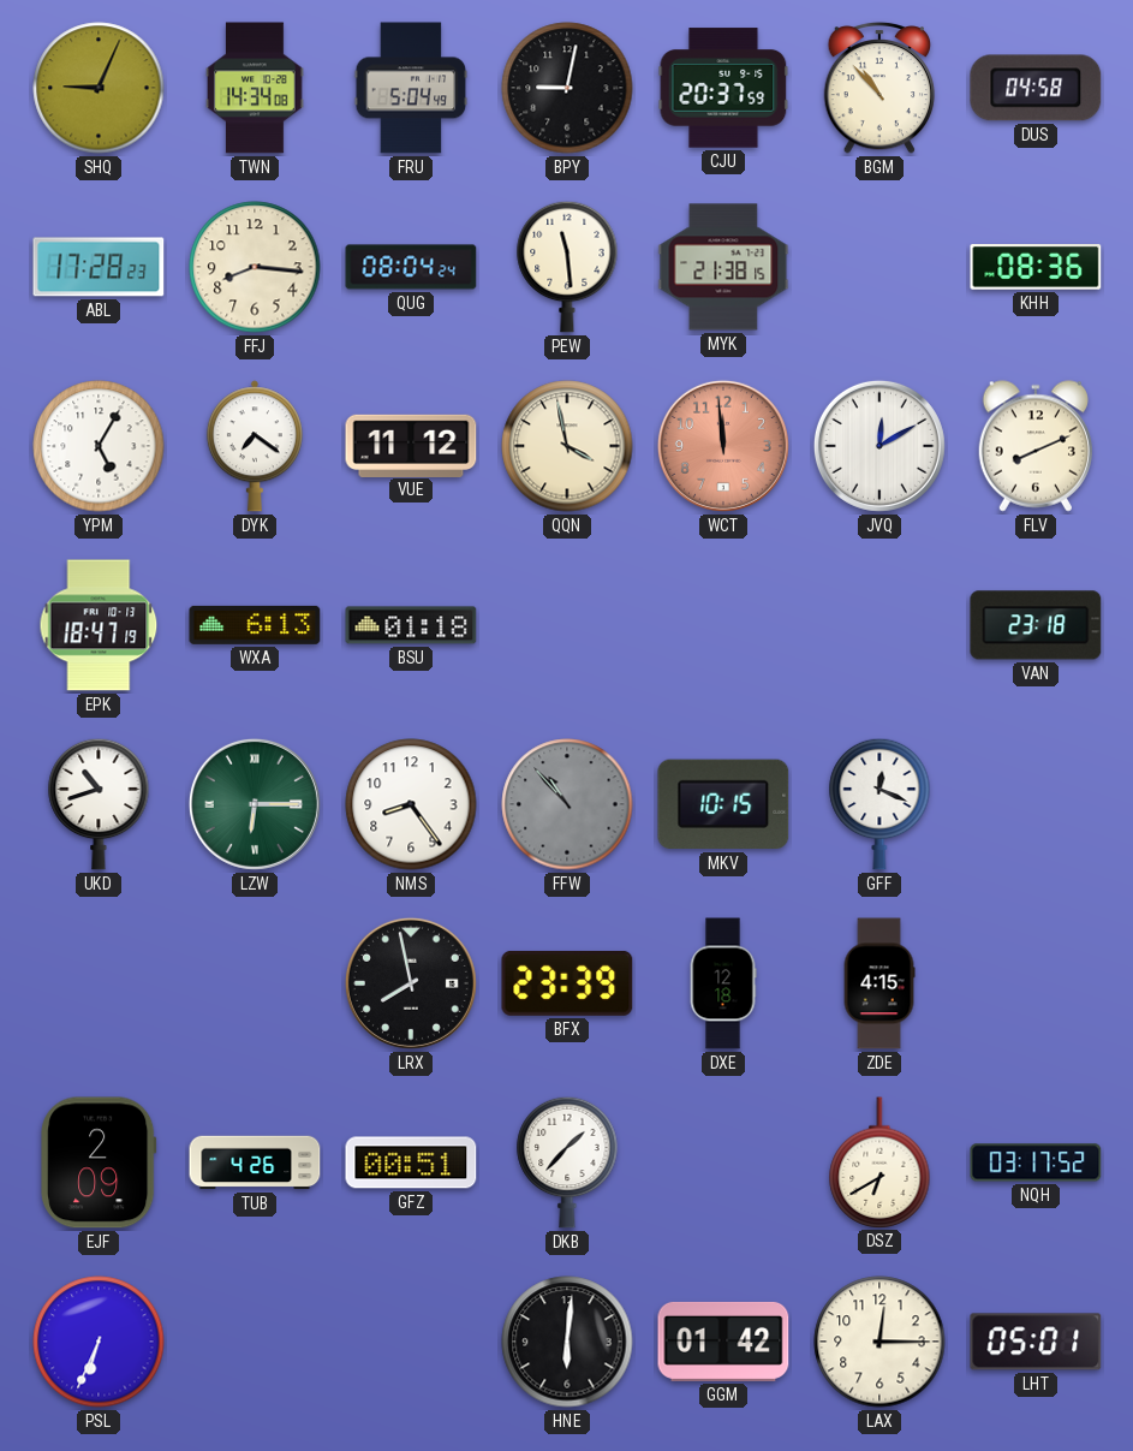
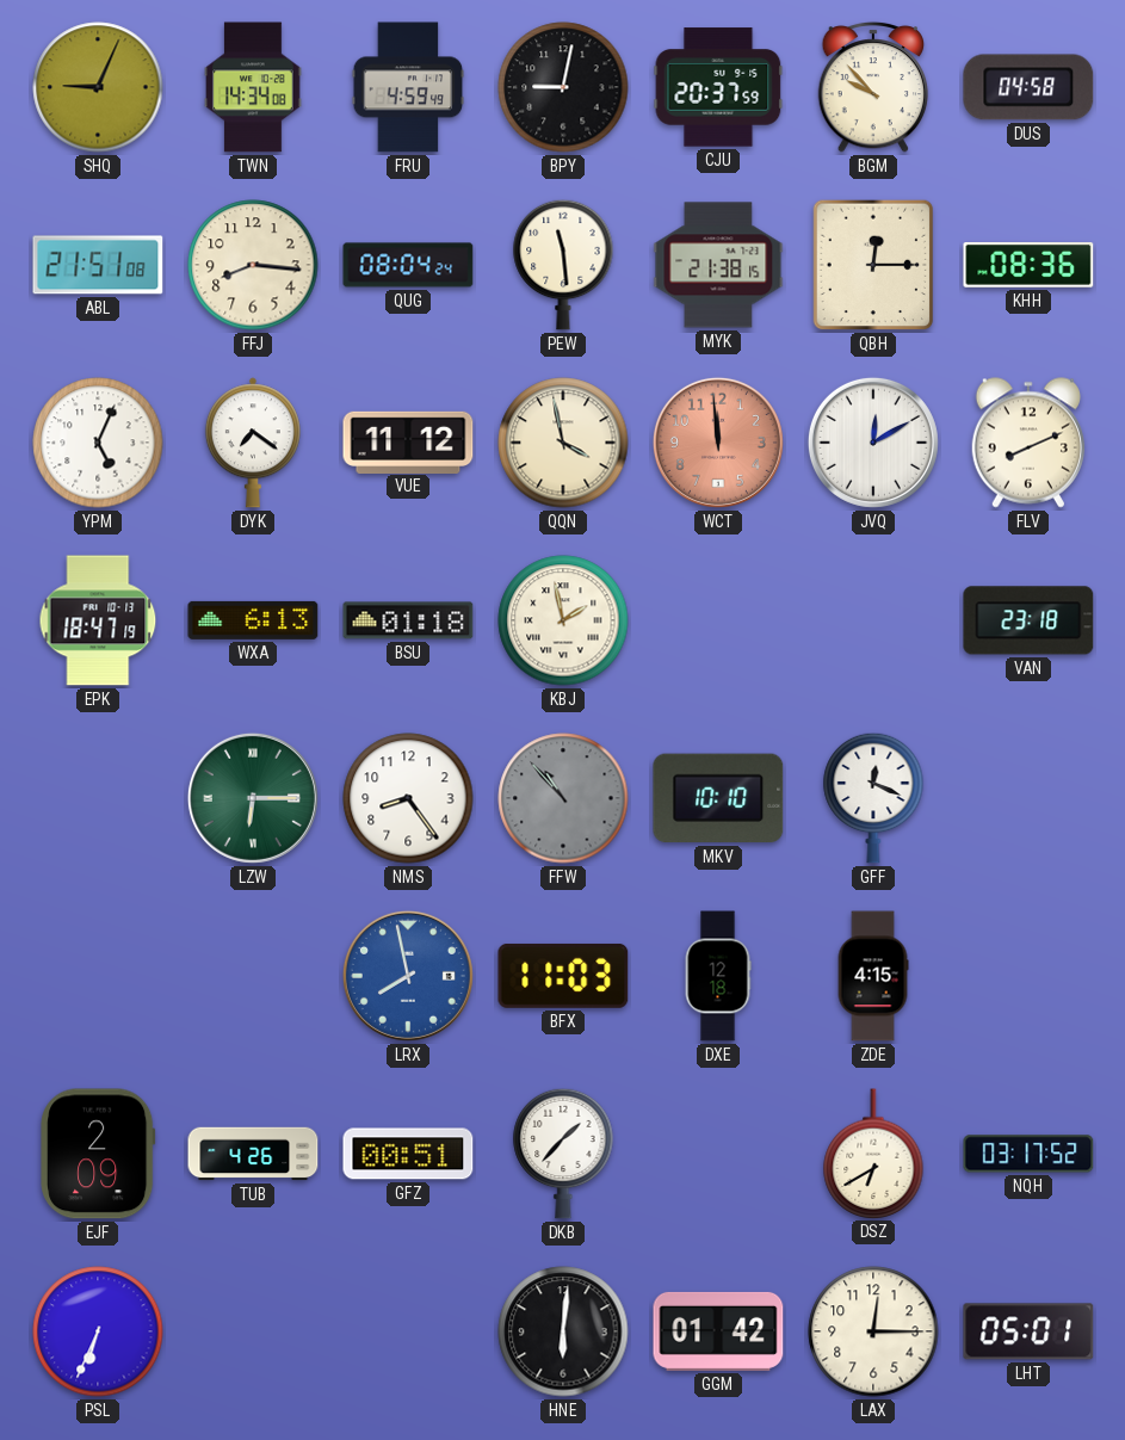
FRU: 5:04 -> 4:59 (408, 87)
BGM: 10:53 -> 9:53 (873, 87)
ABL: 17:28 -> 21:51 (98, 265)
QBH: none -> 12:15 (873, 265)
YPM: 5:05 -> 5:04 (98, 443)
KBJ: none -> 1:58 (563, 620)
UKD: 10:42 -> none (99, 804)
MKV: 10:15 -> 10:10 (718, 798)
LRX dial: black -> blue (408, 976)
BFX: 23:39 -> 11:03 (563, 976)
